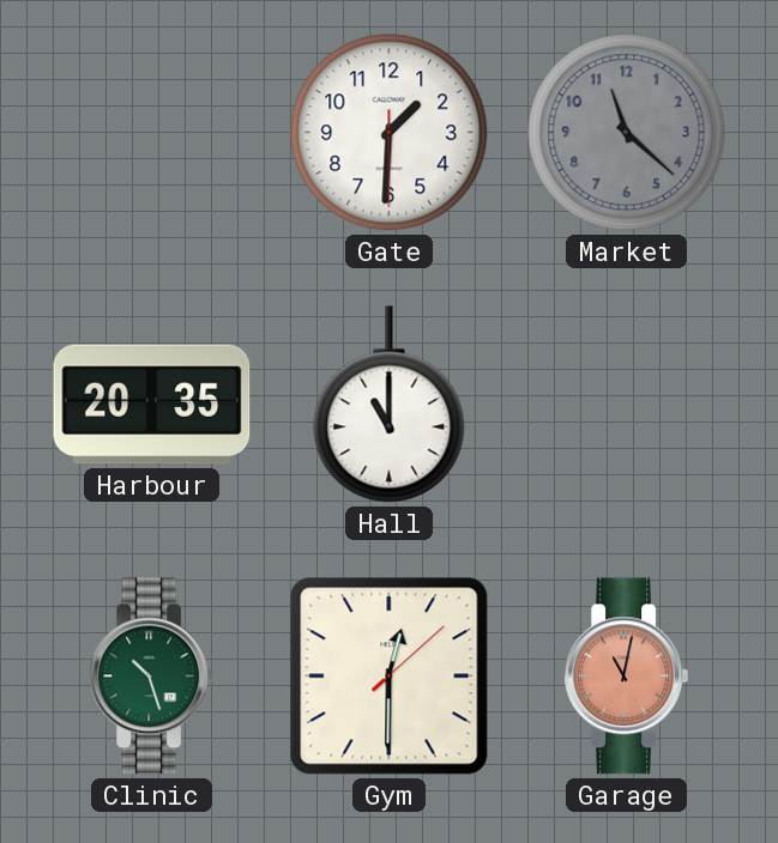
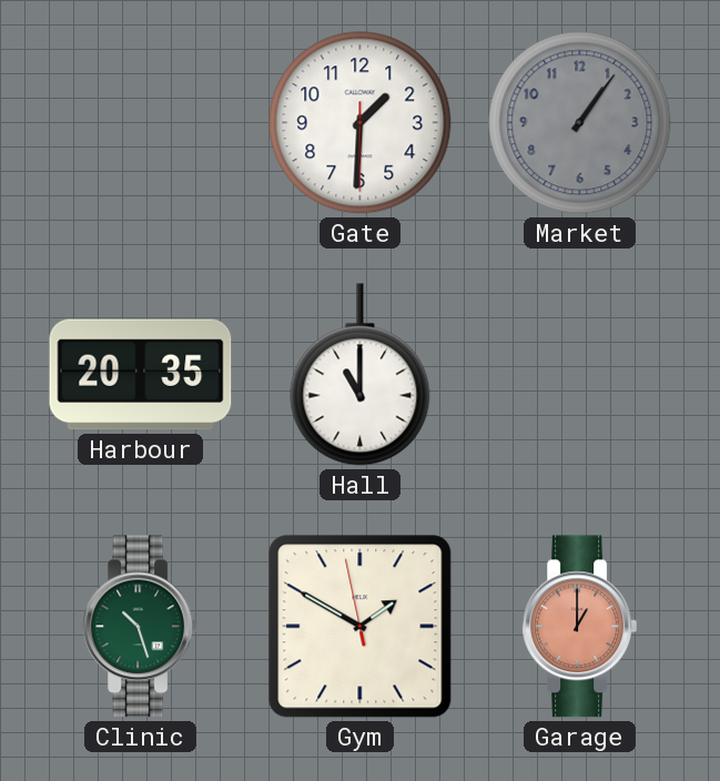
Market: 11:22 -> 1:06 (580, 123)
Gym: 12:30 -> 1:49 (361, 627)
Garage: 11:02 -> 1:00 (579, 627)
